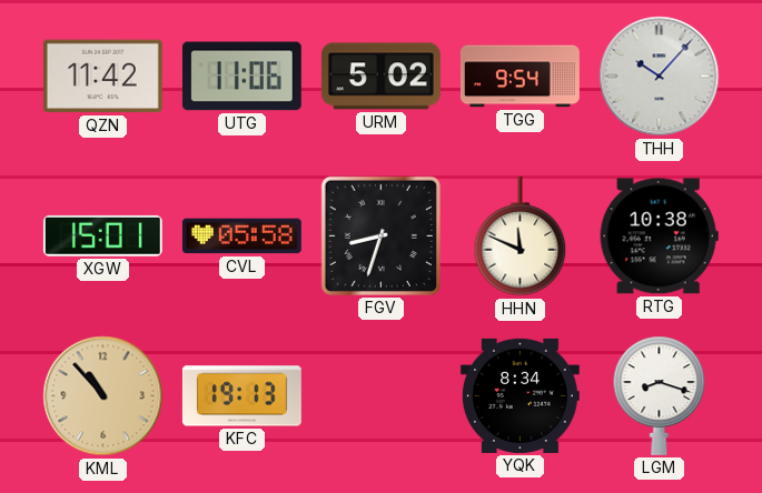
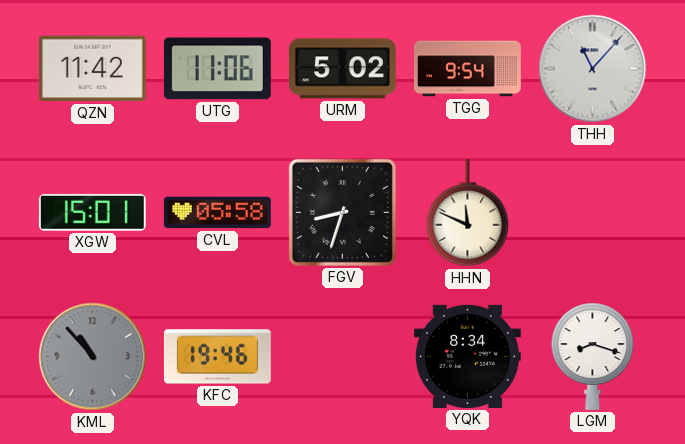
THH: 10:07 -> 11:07 (593, 69)
RTG: 10:38 -> none (659, 237)
KML dial: champagne -> grey (93, 357)
KFC: 19:13 -> 19:46 (217, 357)
